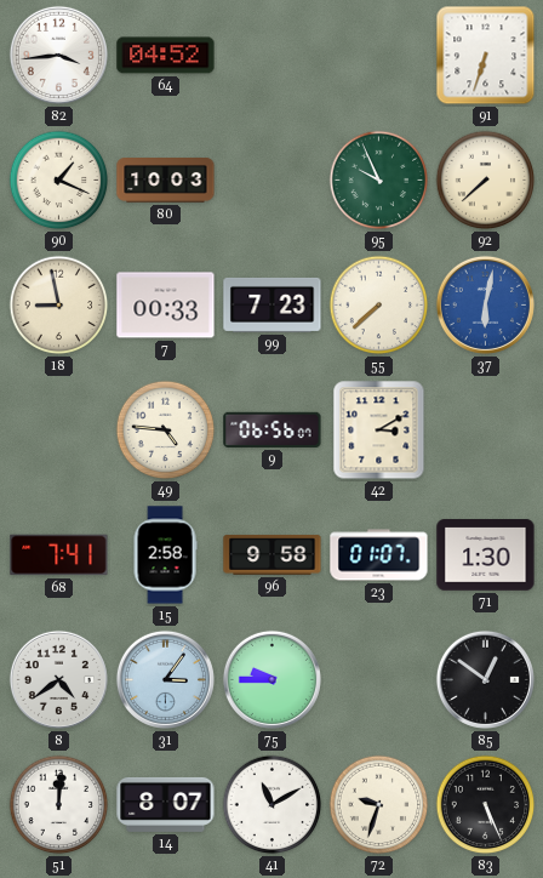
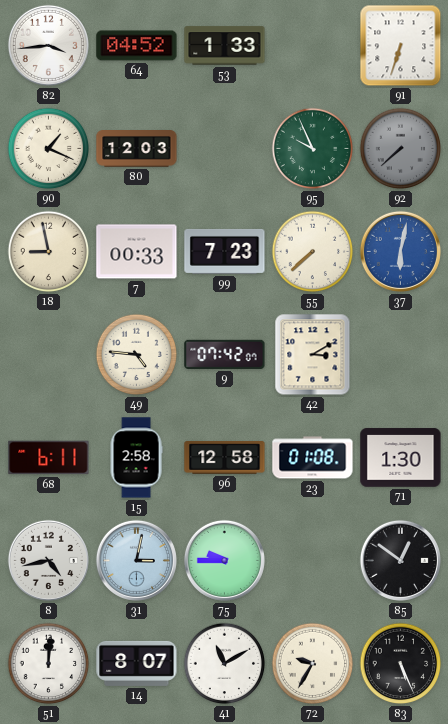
53: none -> 1:33 (225, 46)
80: 10:03 -> 12:03 (137, 149)
92 dial: cream -> grey (401, 149)
9: 06:56 -> 07:42 (225, 354)
68: 7:41 -> 6:11 (49, 458)
96: 9:58 -> 12:58 (225, 458)
23: 01:07 -> 01:08 (313, 458)
8: 4:39 -> 4:43 (48, 560)
31: 3:06 -> 3:02 (136, 560)
72: 9:33 -> 9:35 (313, 664)
